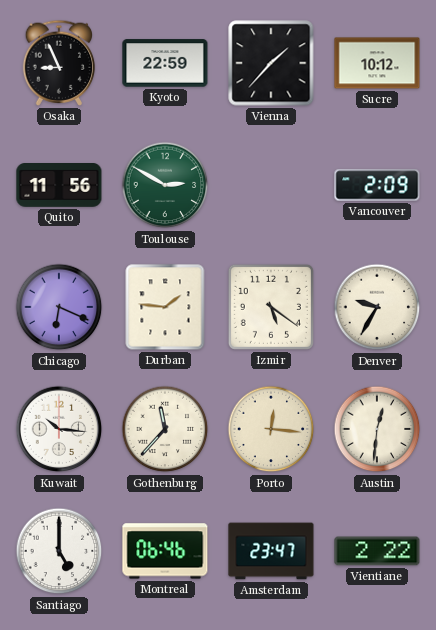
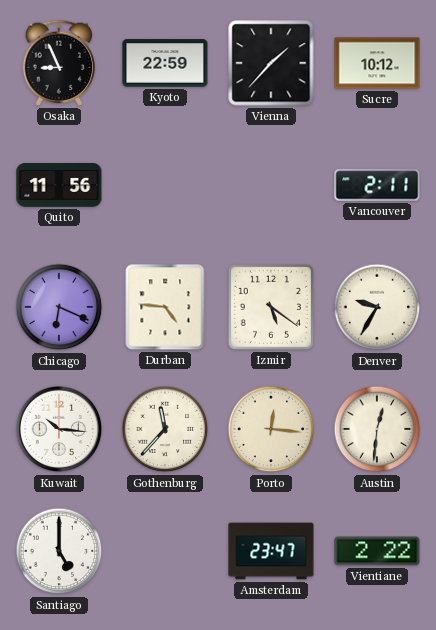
Toulouse: 2:50 -> none (165, 185)
Vancouver: 2:09 -> 2:11 (377, 185)
Durban: 1:46 -> 4:46 (165, 307)
Montreal: 06:46 -> none (165, 551)
